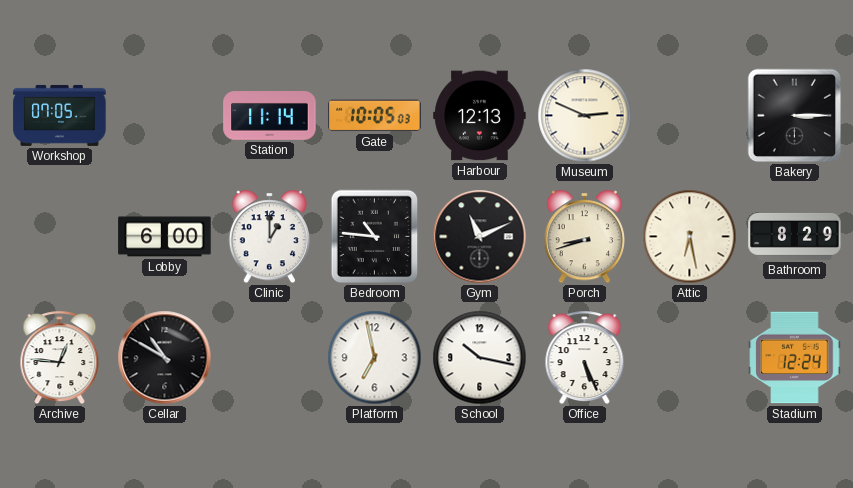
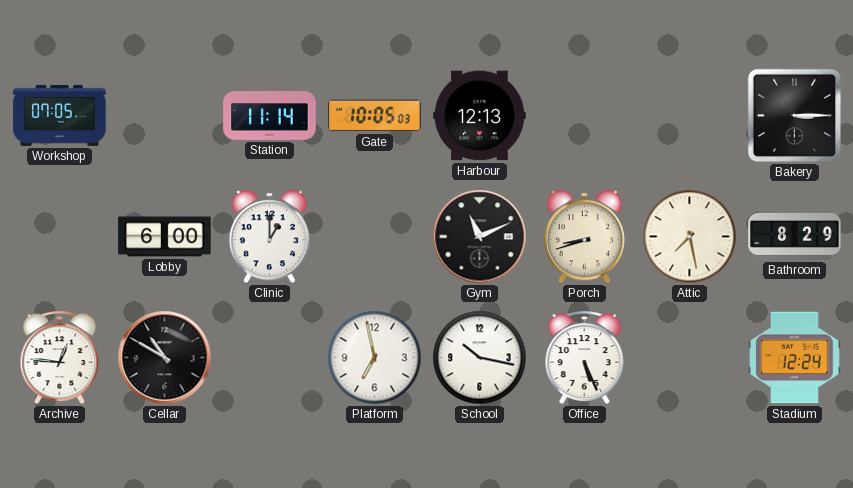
Museum: 2:49 -> none (585, 116)
Bedroom: 10:46 -> none (375, 237)
Attic: 6:28 -> 7:28 (690, 237)
